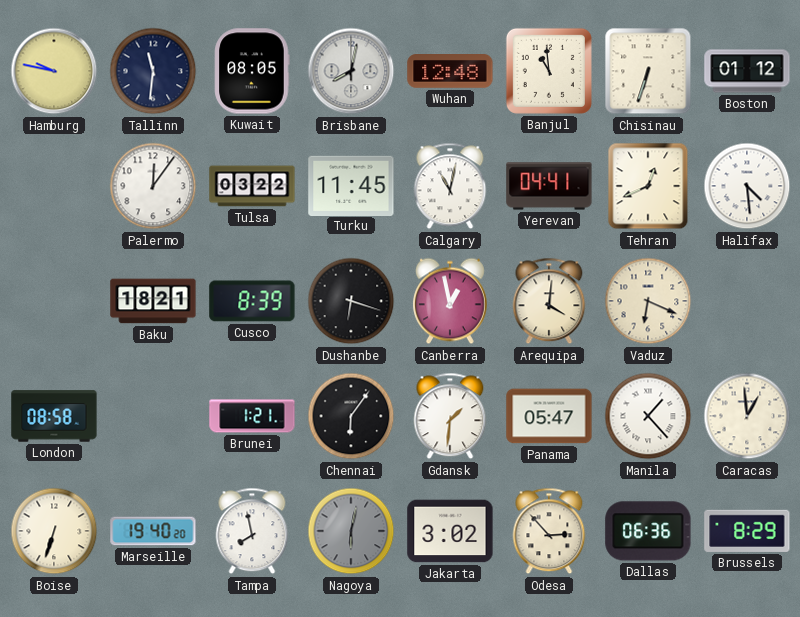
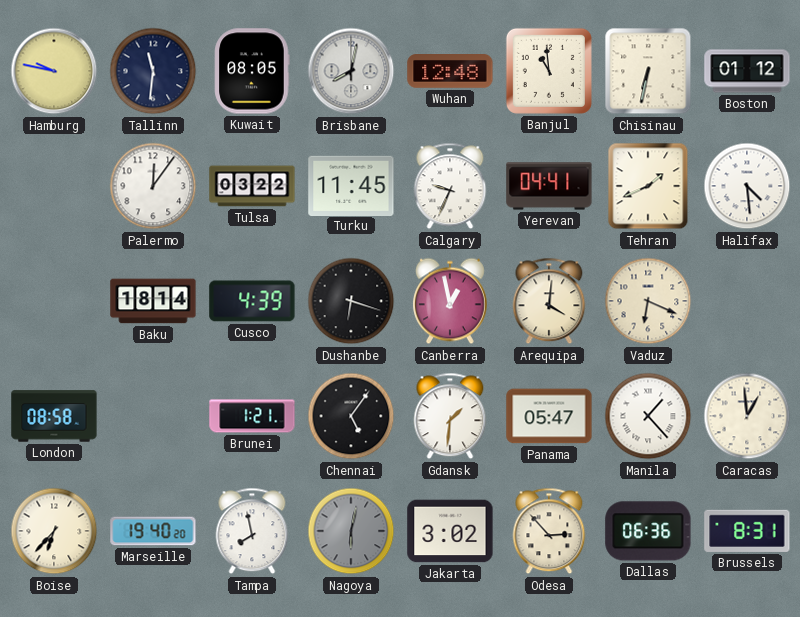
Chisinau: 6:33 -> 6:32 (648, 71)
Calgary: 11:02 -> 9:34 (450, 186)
Tehran: 12:41 -> 1:41 (648, 186)
Baku: 18:21 -> 18:14 (153, 301)
Cusco: 8:39 -> 4:39 (252, 301)
Chennai: 6:06 -> 5:06 (351, 416)
Boise: 6:33 -> 6:37 (54, 531)
Brussels: 8:29 -> 8:31 (747, 531)
